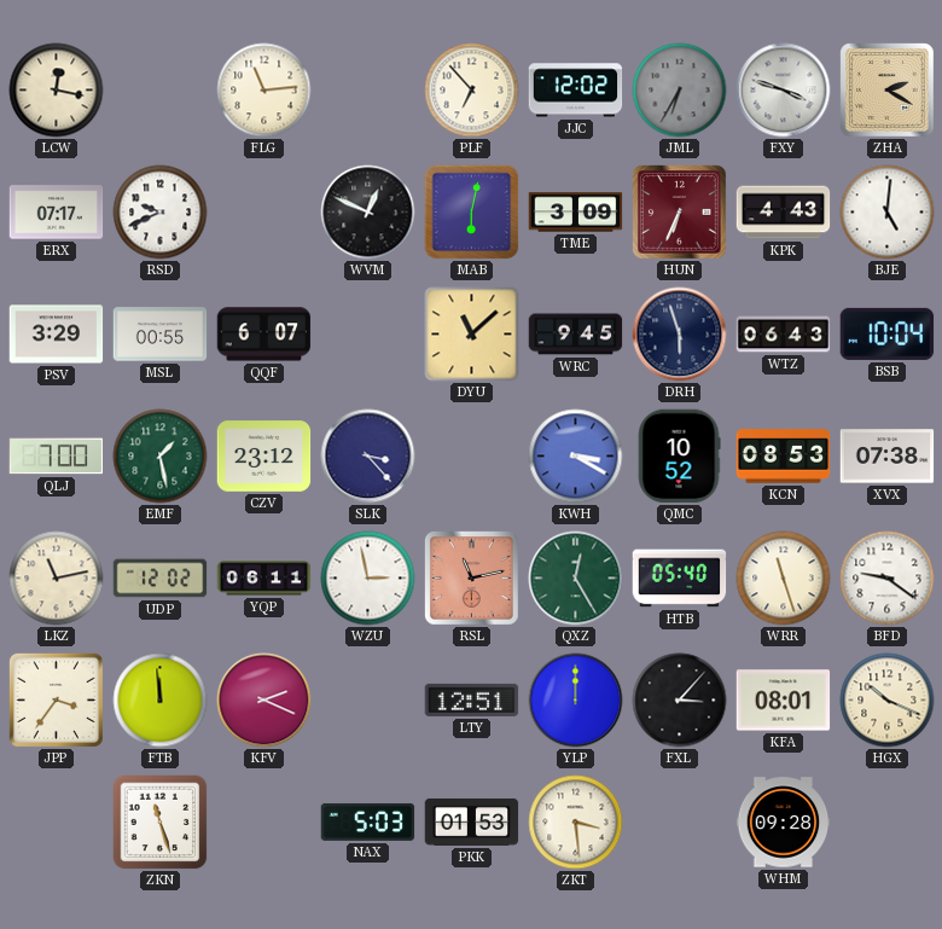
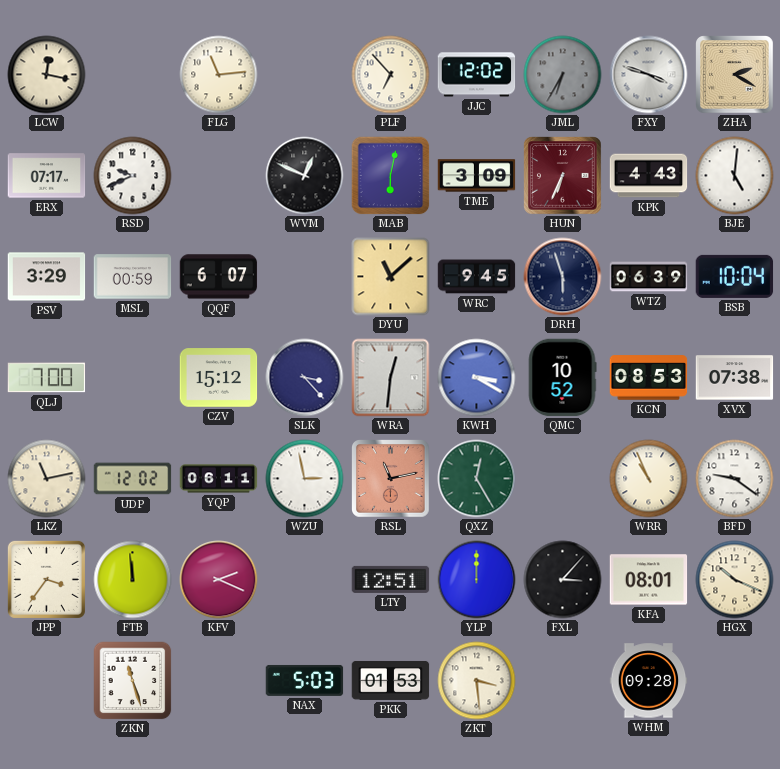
MSL: 00:55 -> 00:59 (133, 277)
WTZ: 06:43 -> 06:39 (649, 277)
EMF: 1:28 -> none (161, 457)
CZV: 23:12 -> 15:12 (219, 378)
WRA: none -> 12:31 (391, 378)
HTB: 05:40 -> none (680, 579)
WRR: 11:27 -> 10:56 (649, 479)
